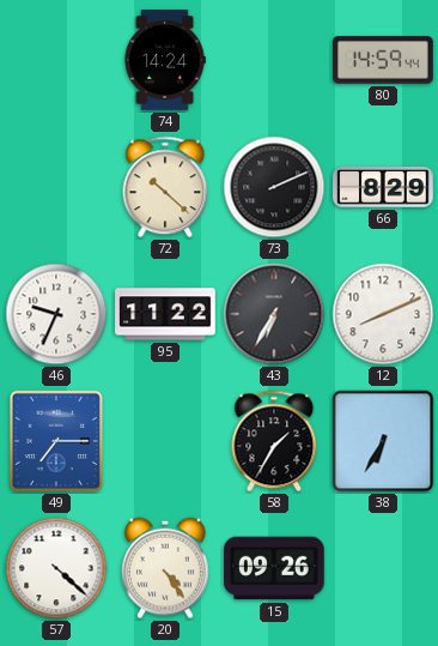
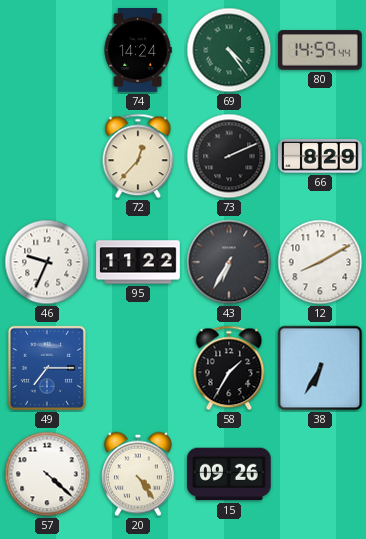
69: none -> 4:24 (229, 50)
72: 10:22 -> 12:37 (138, 156)
12: 8:11 -> 8:10 (320, 262)
